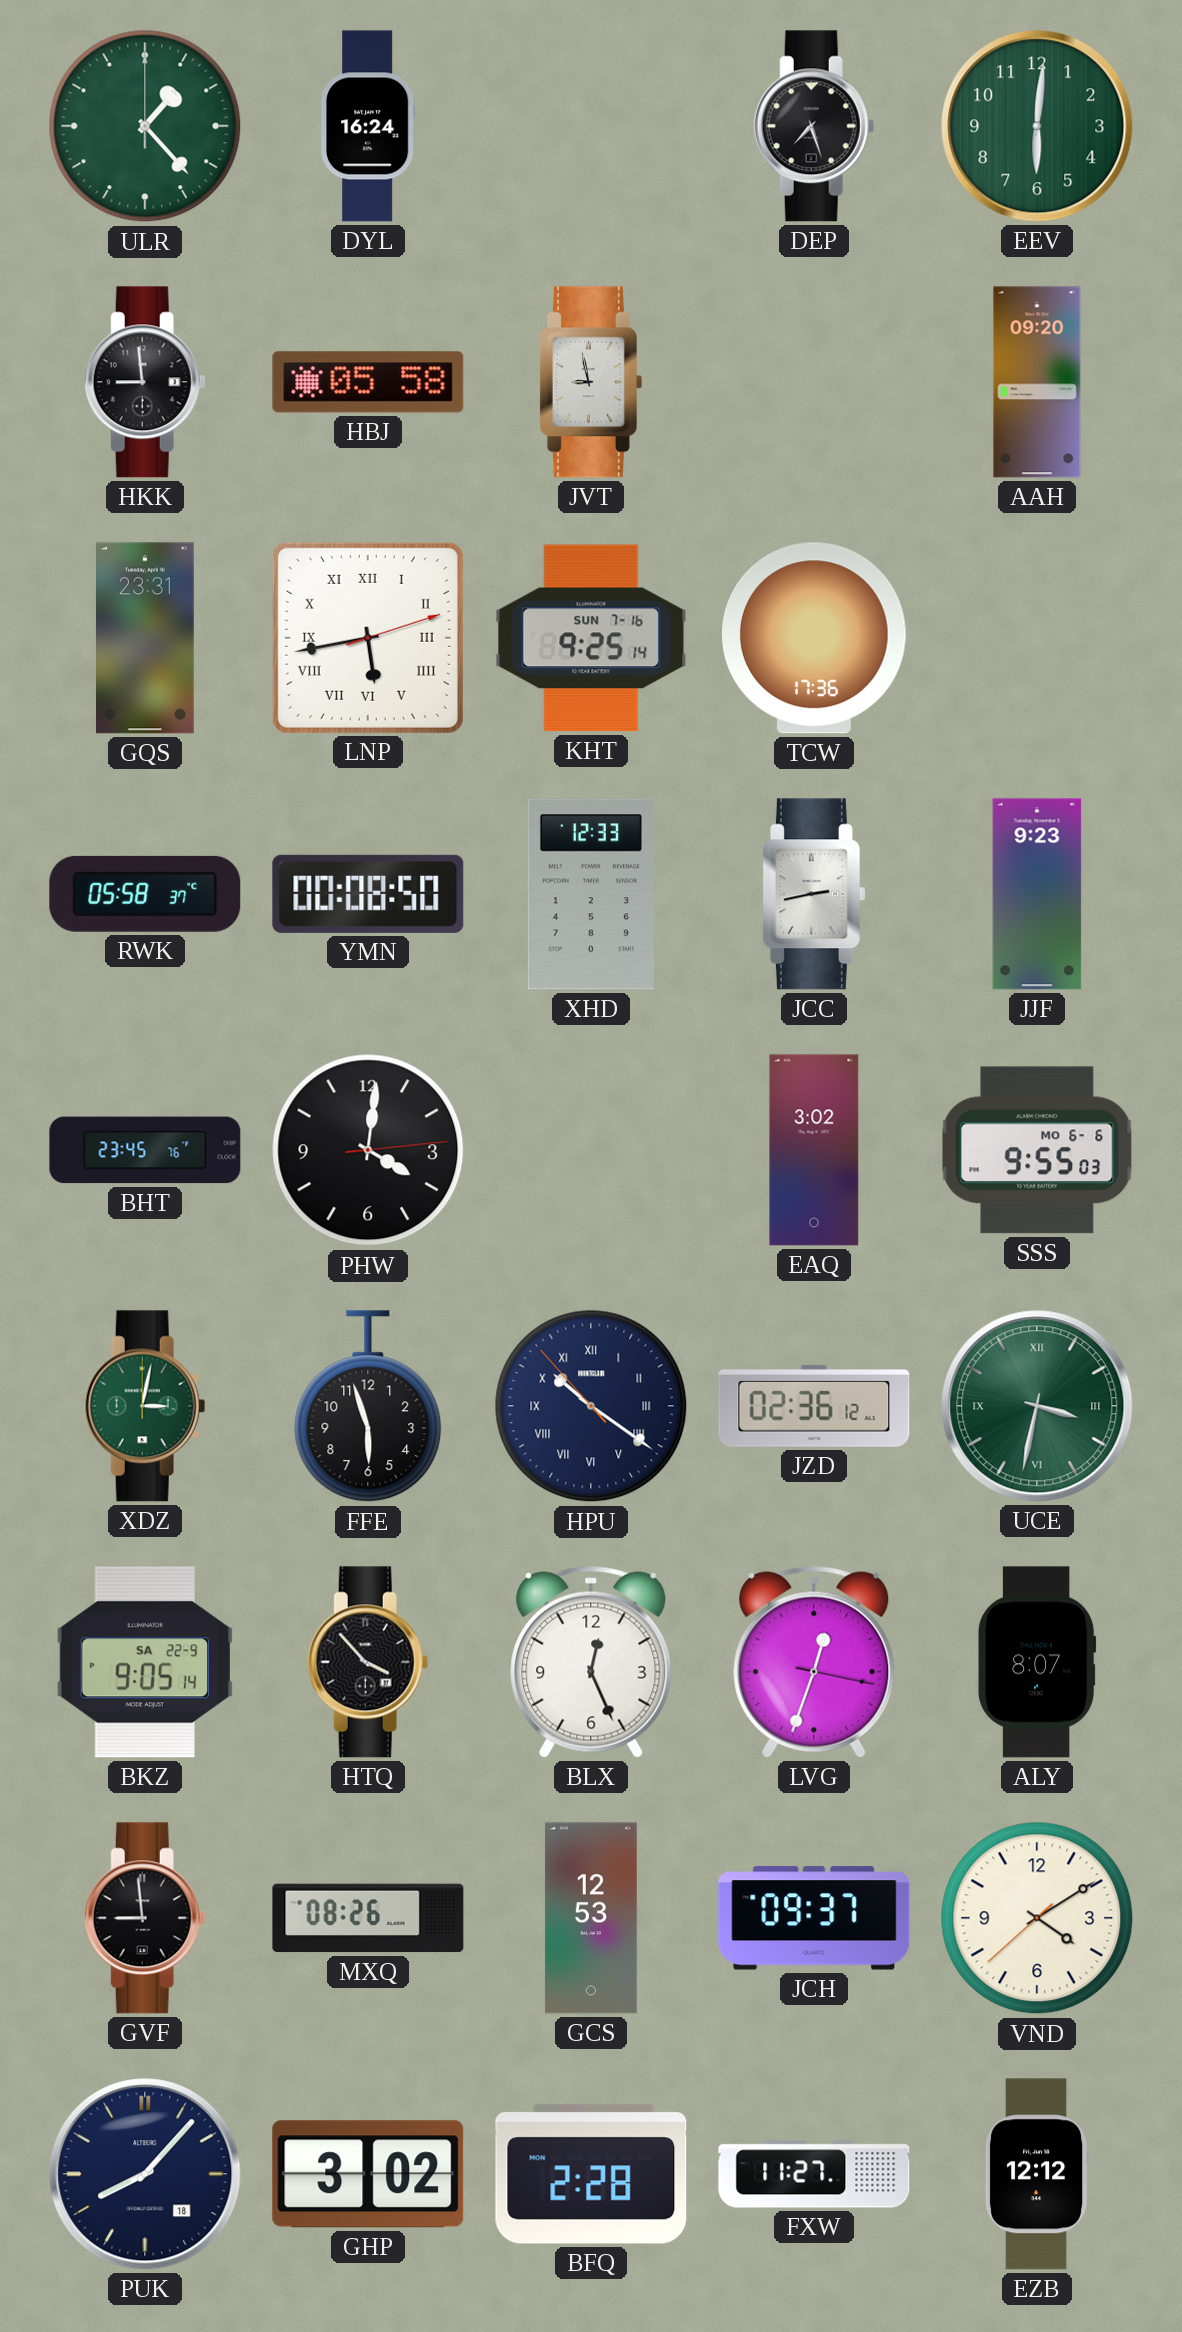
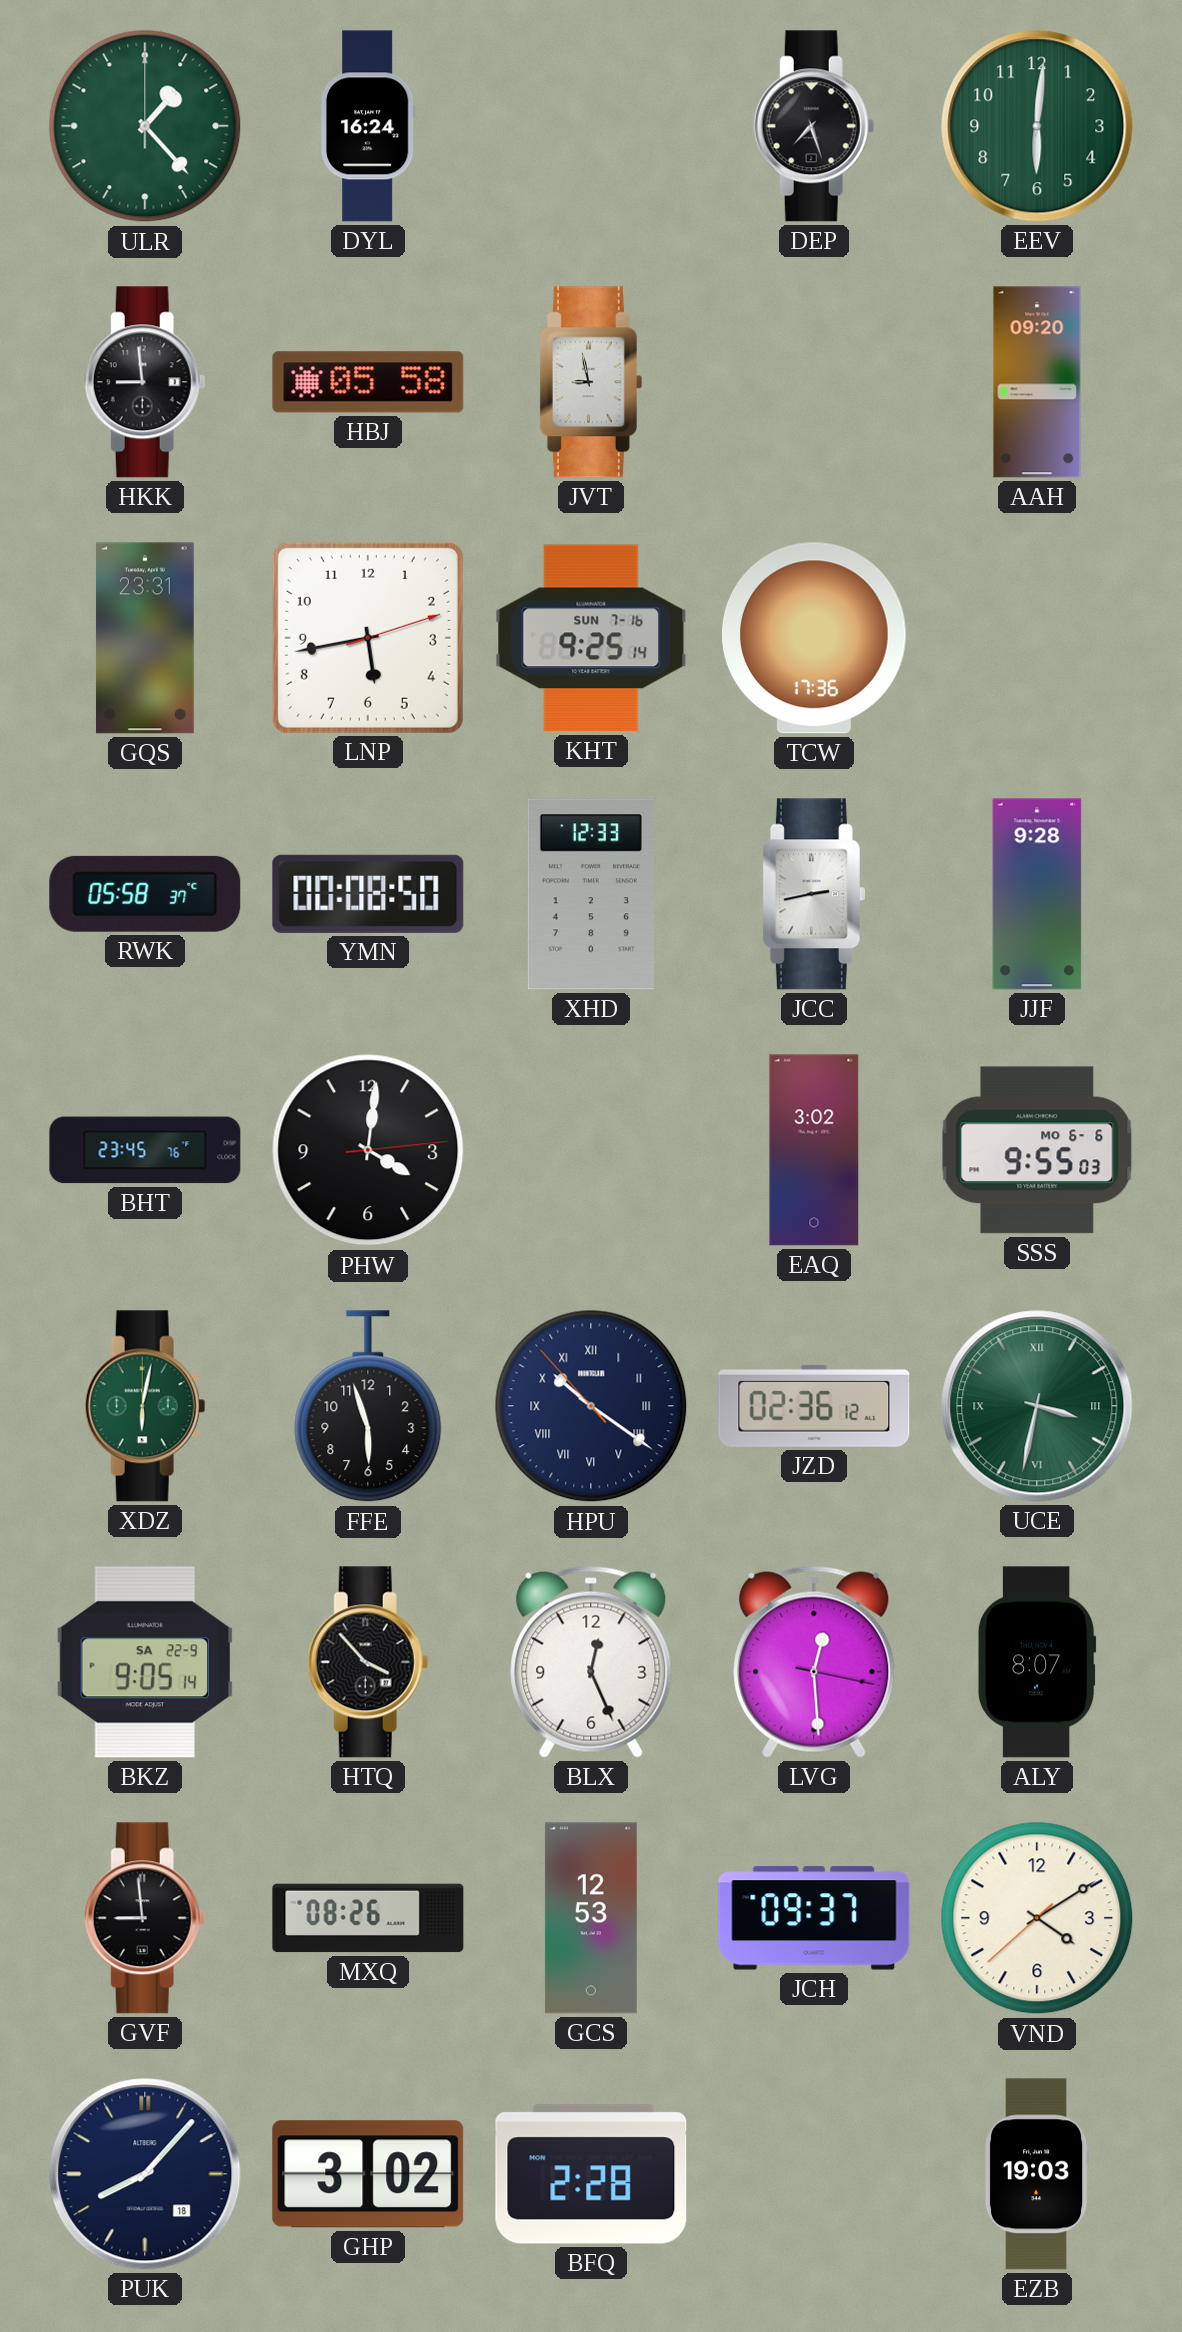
LNP numerals: Roman -> Arabic (368, 638)
JJF: 9:23 -> 9:28 (1037, 894)
XDZ: 3:02 -> 6:02 (145, 1406)
LVG: 12:33 -> 12:29 (814, 1662)
FXW: 11:27 -> none (814, 2174)
EZB: 12:12 -> 19:03 (1037, 2174)
